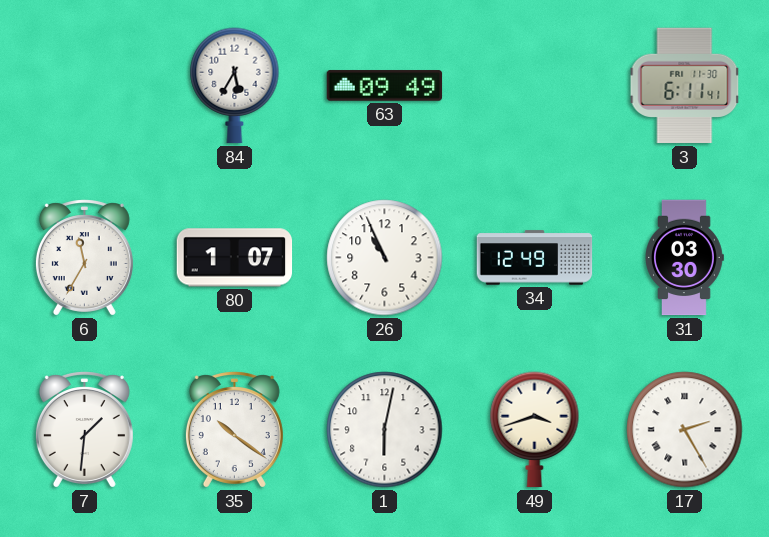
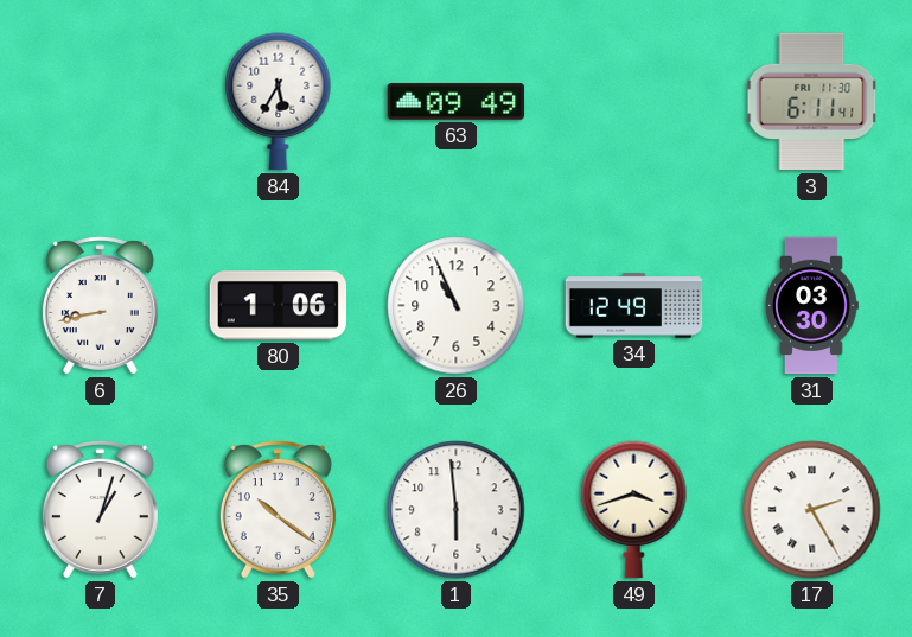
6: 11:35 -> 8:43 (100, 306)
80: 1:07 -> 1:06 (279, 306)
7: 1:31 -> 1:03 (100, 510)
1: 6:02 -> 5:59 (457, 510)
